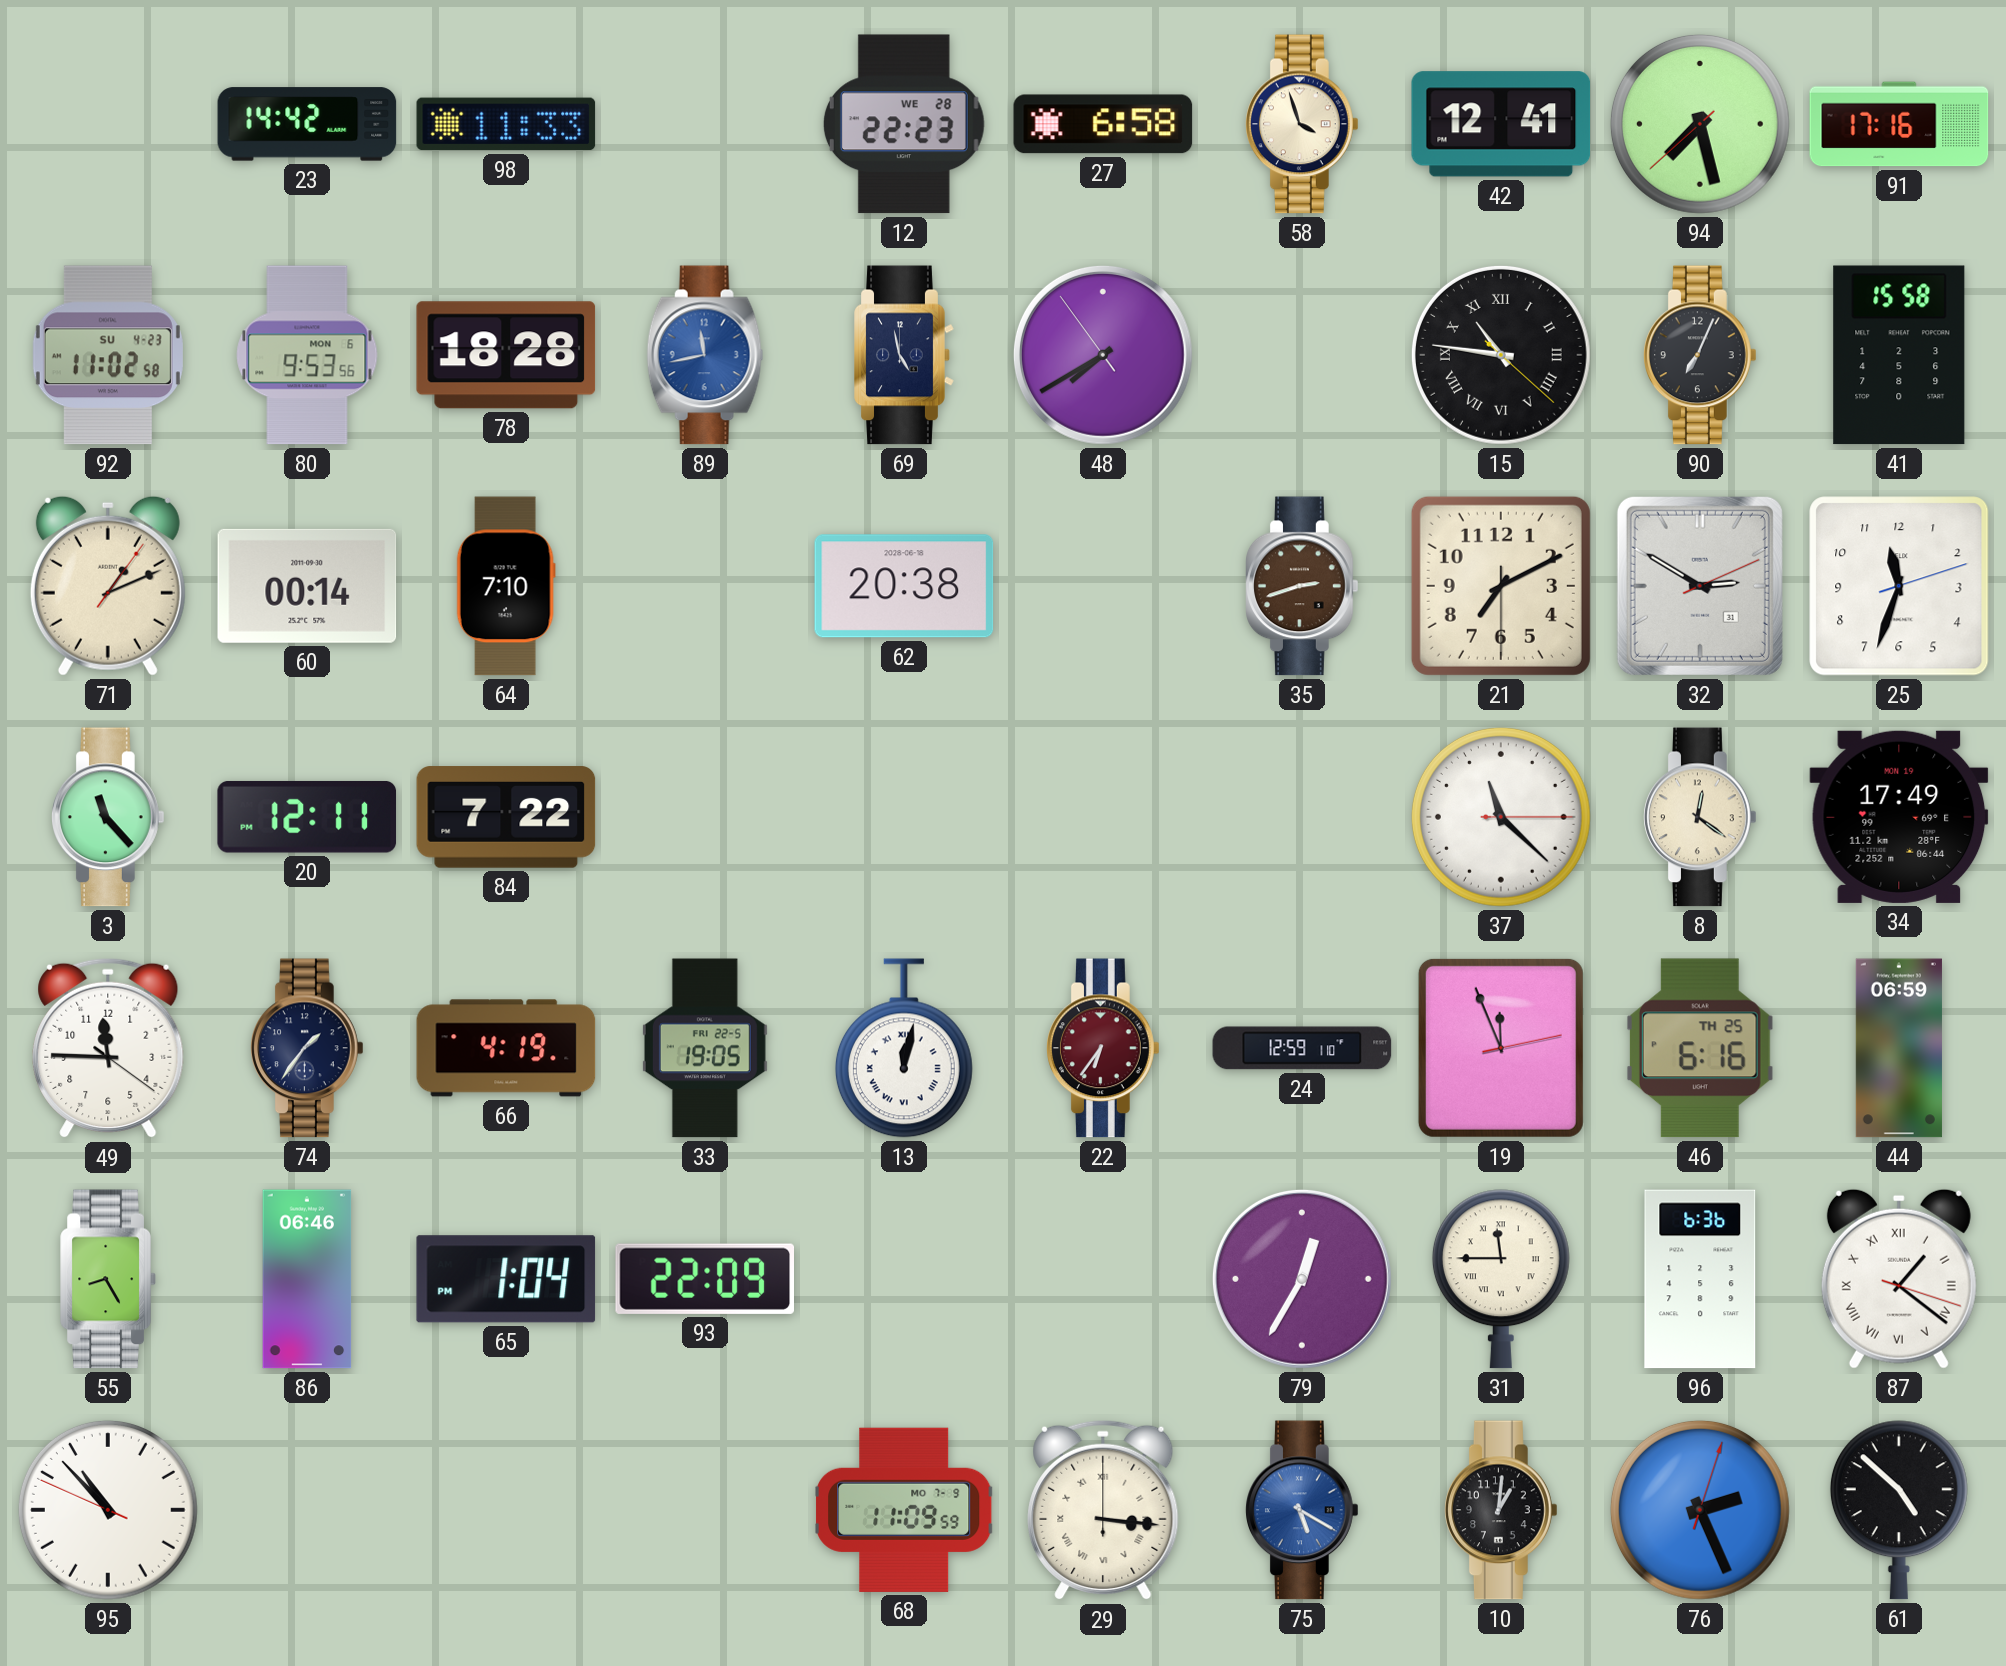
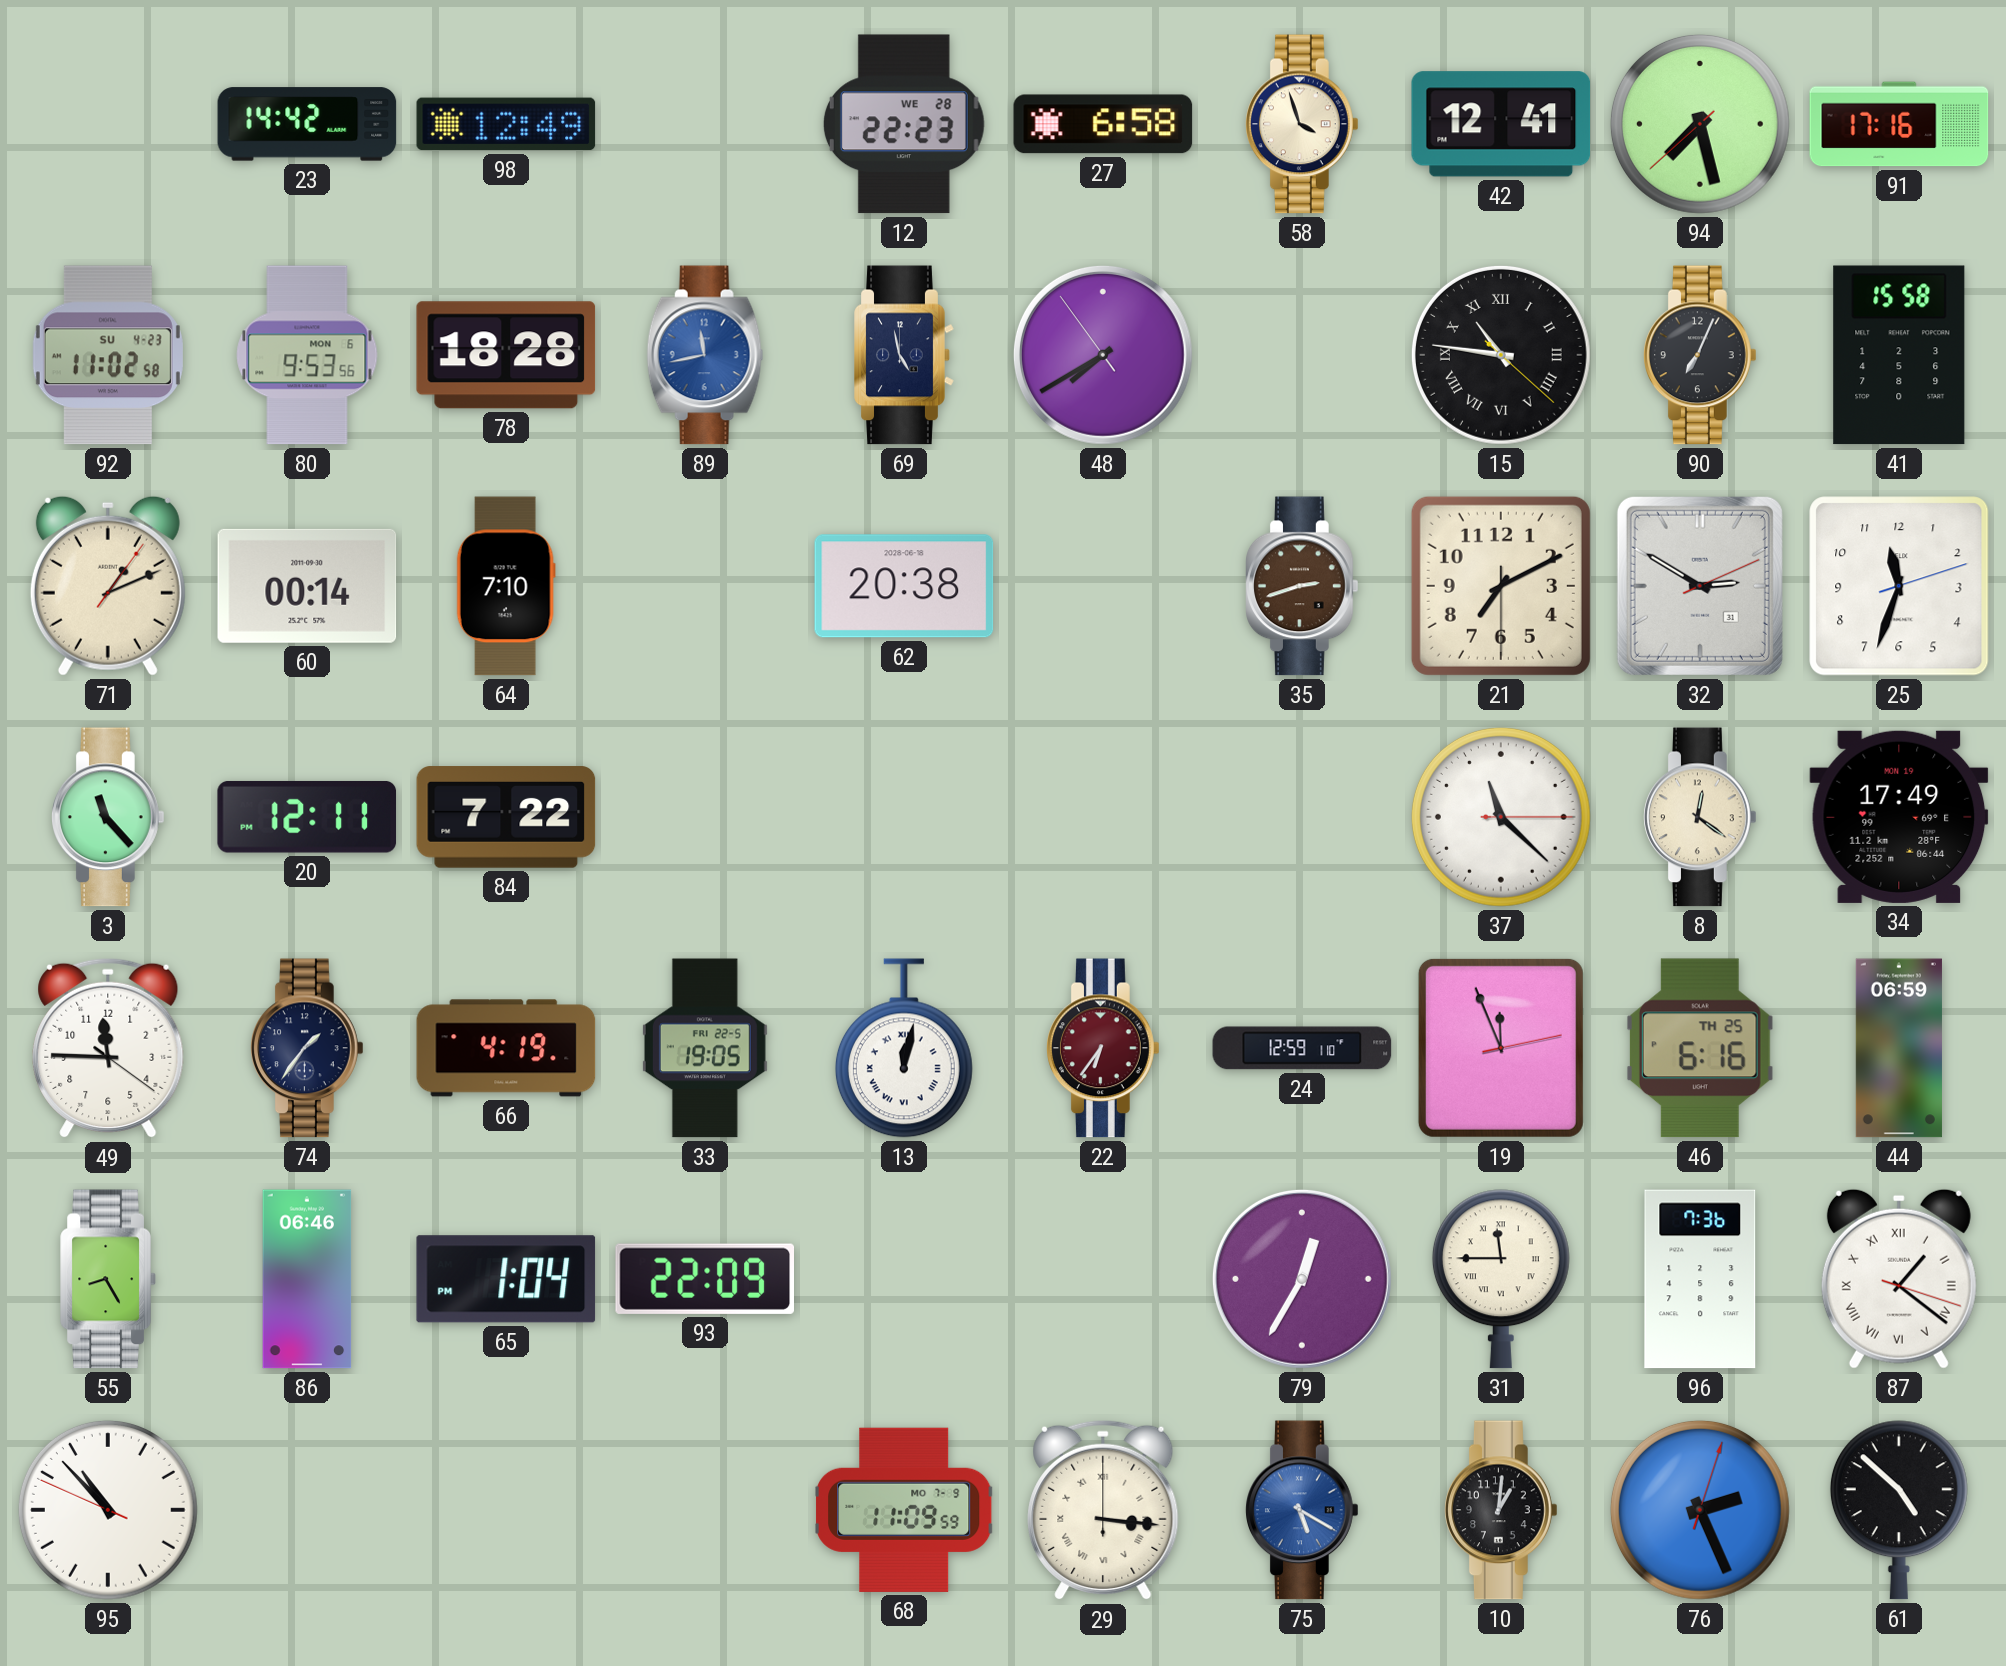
98: 11:33 -> 12:49 (506, 124)
96: 6:36 -> 7:36 (1700, 1279)
